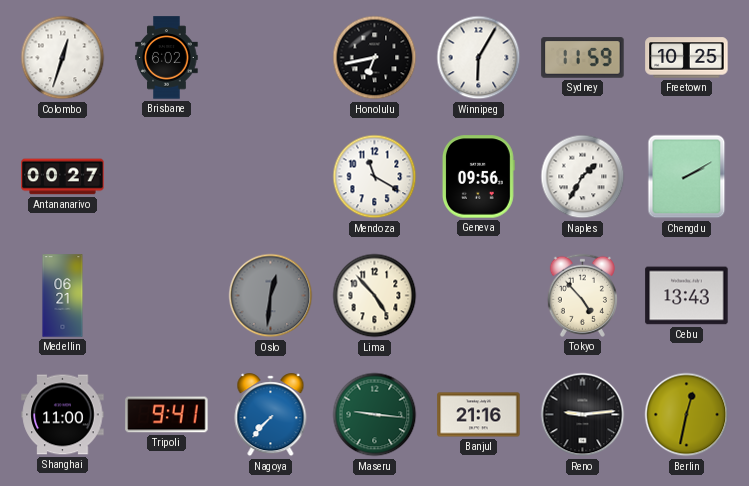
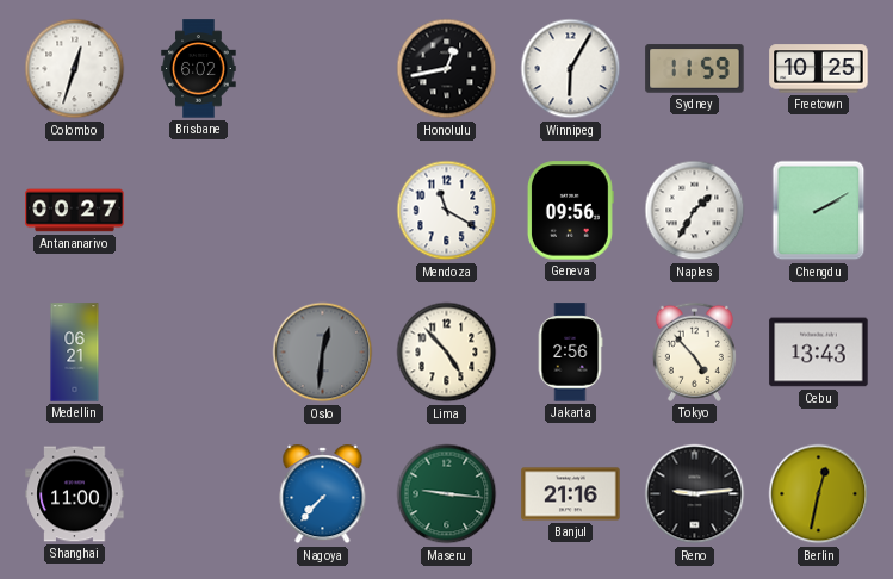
Honolulu: 6:43 -> 12:43 (447, 69)
Jakarta: none -> 2:56 (570, 353)
Tripoli: 9:41 -> none (167, 415)
